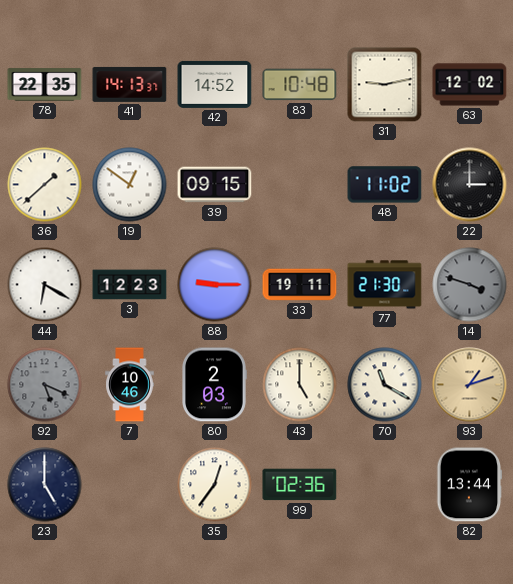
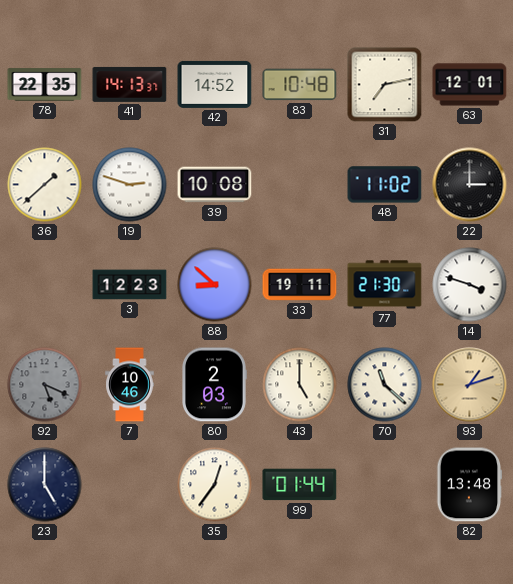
31: 9:13 -> 7:13 (385, 85)
63: 12:02 -> 12:01 (470, 85)
19: 12:51 -> 2:48 (130, 185)
39: 09:15 -> 10:08 (215, 185)
44: 6:20 -> none (45, 285)
88: 9:15 -> 8:52 (215, 285)
14 dial: grey -> white (470, 285)
70: 11:20 -> 11:22 (385, 385)
99: 02:36 -> 01:44 (300, 485)
82: 13:44 -> 13:48 (470, 485)
